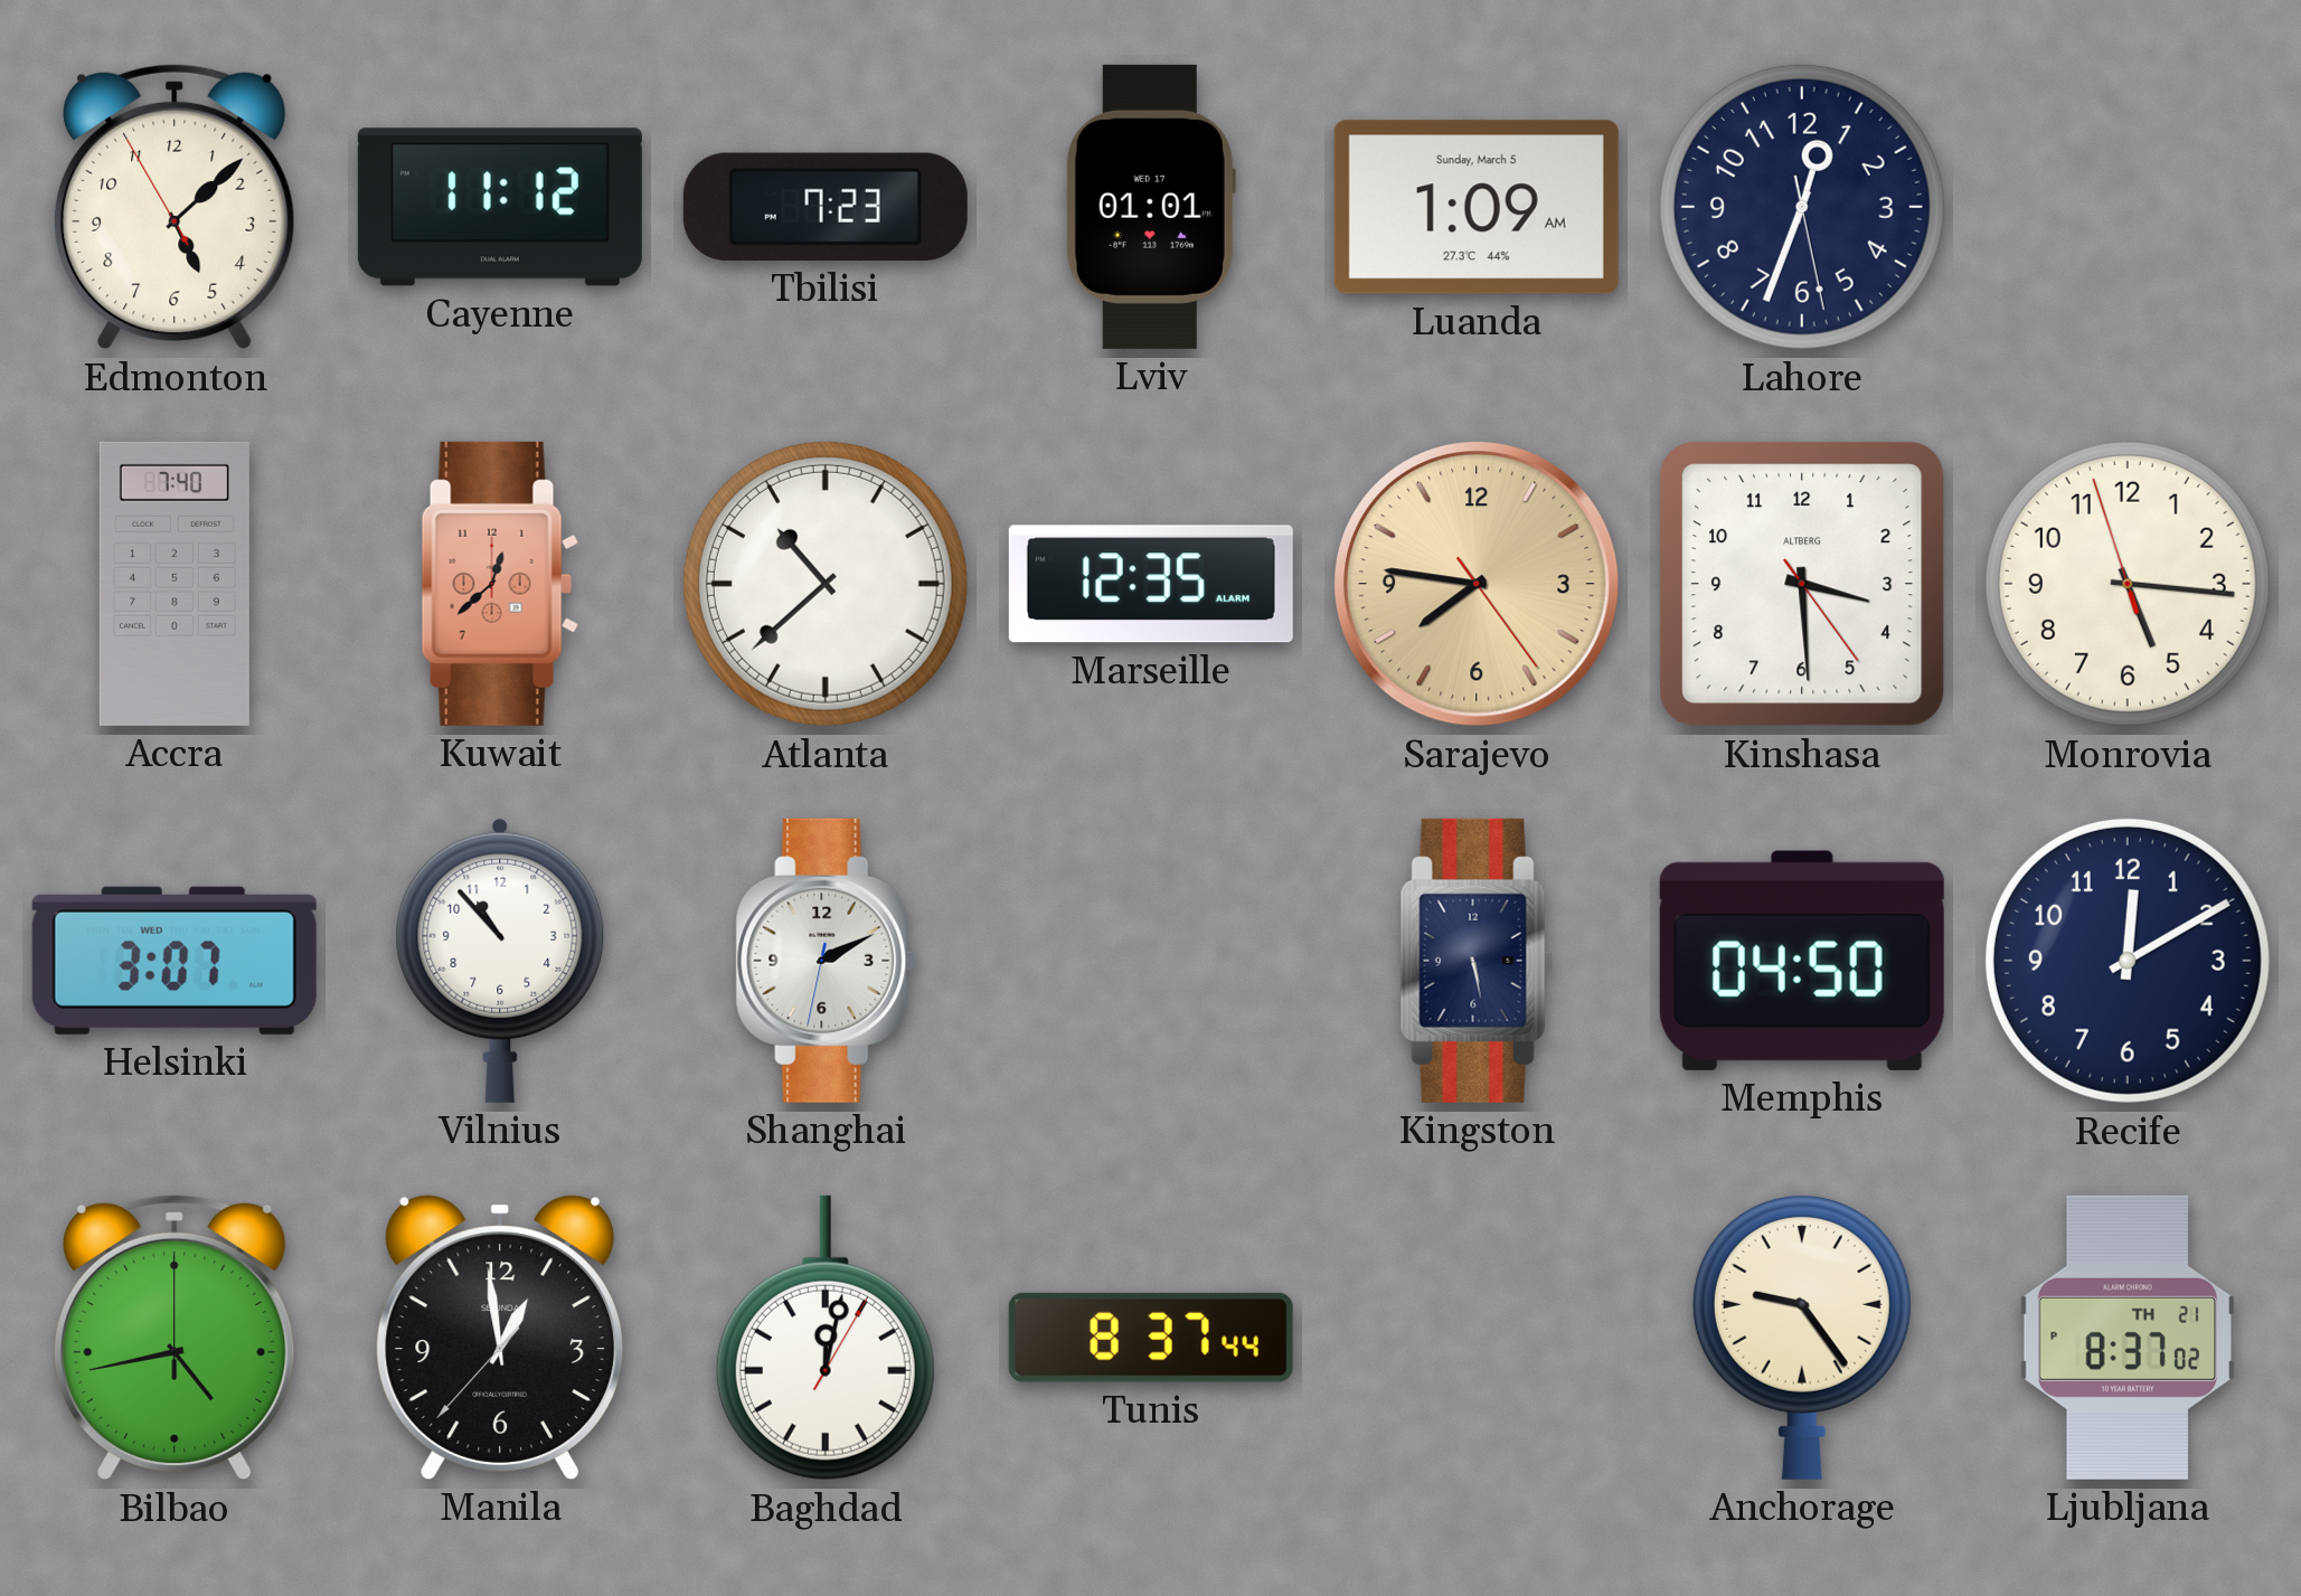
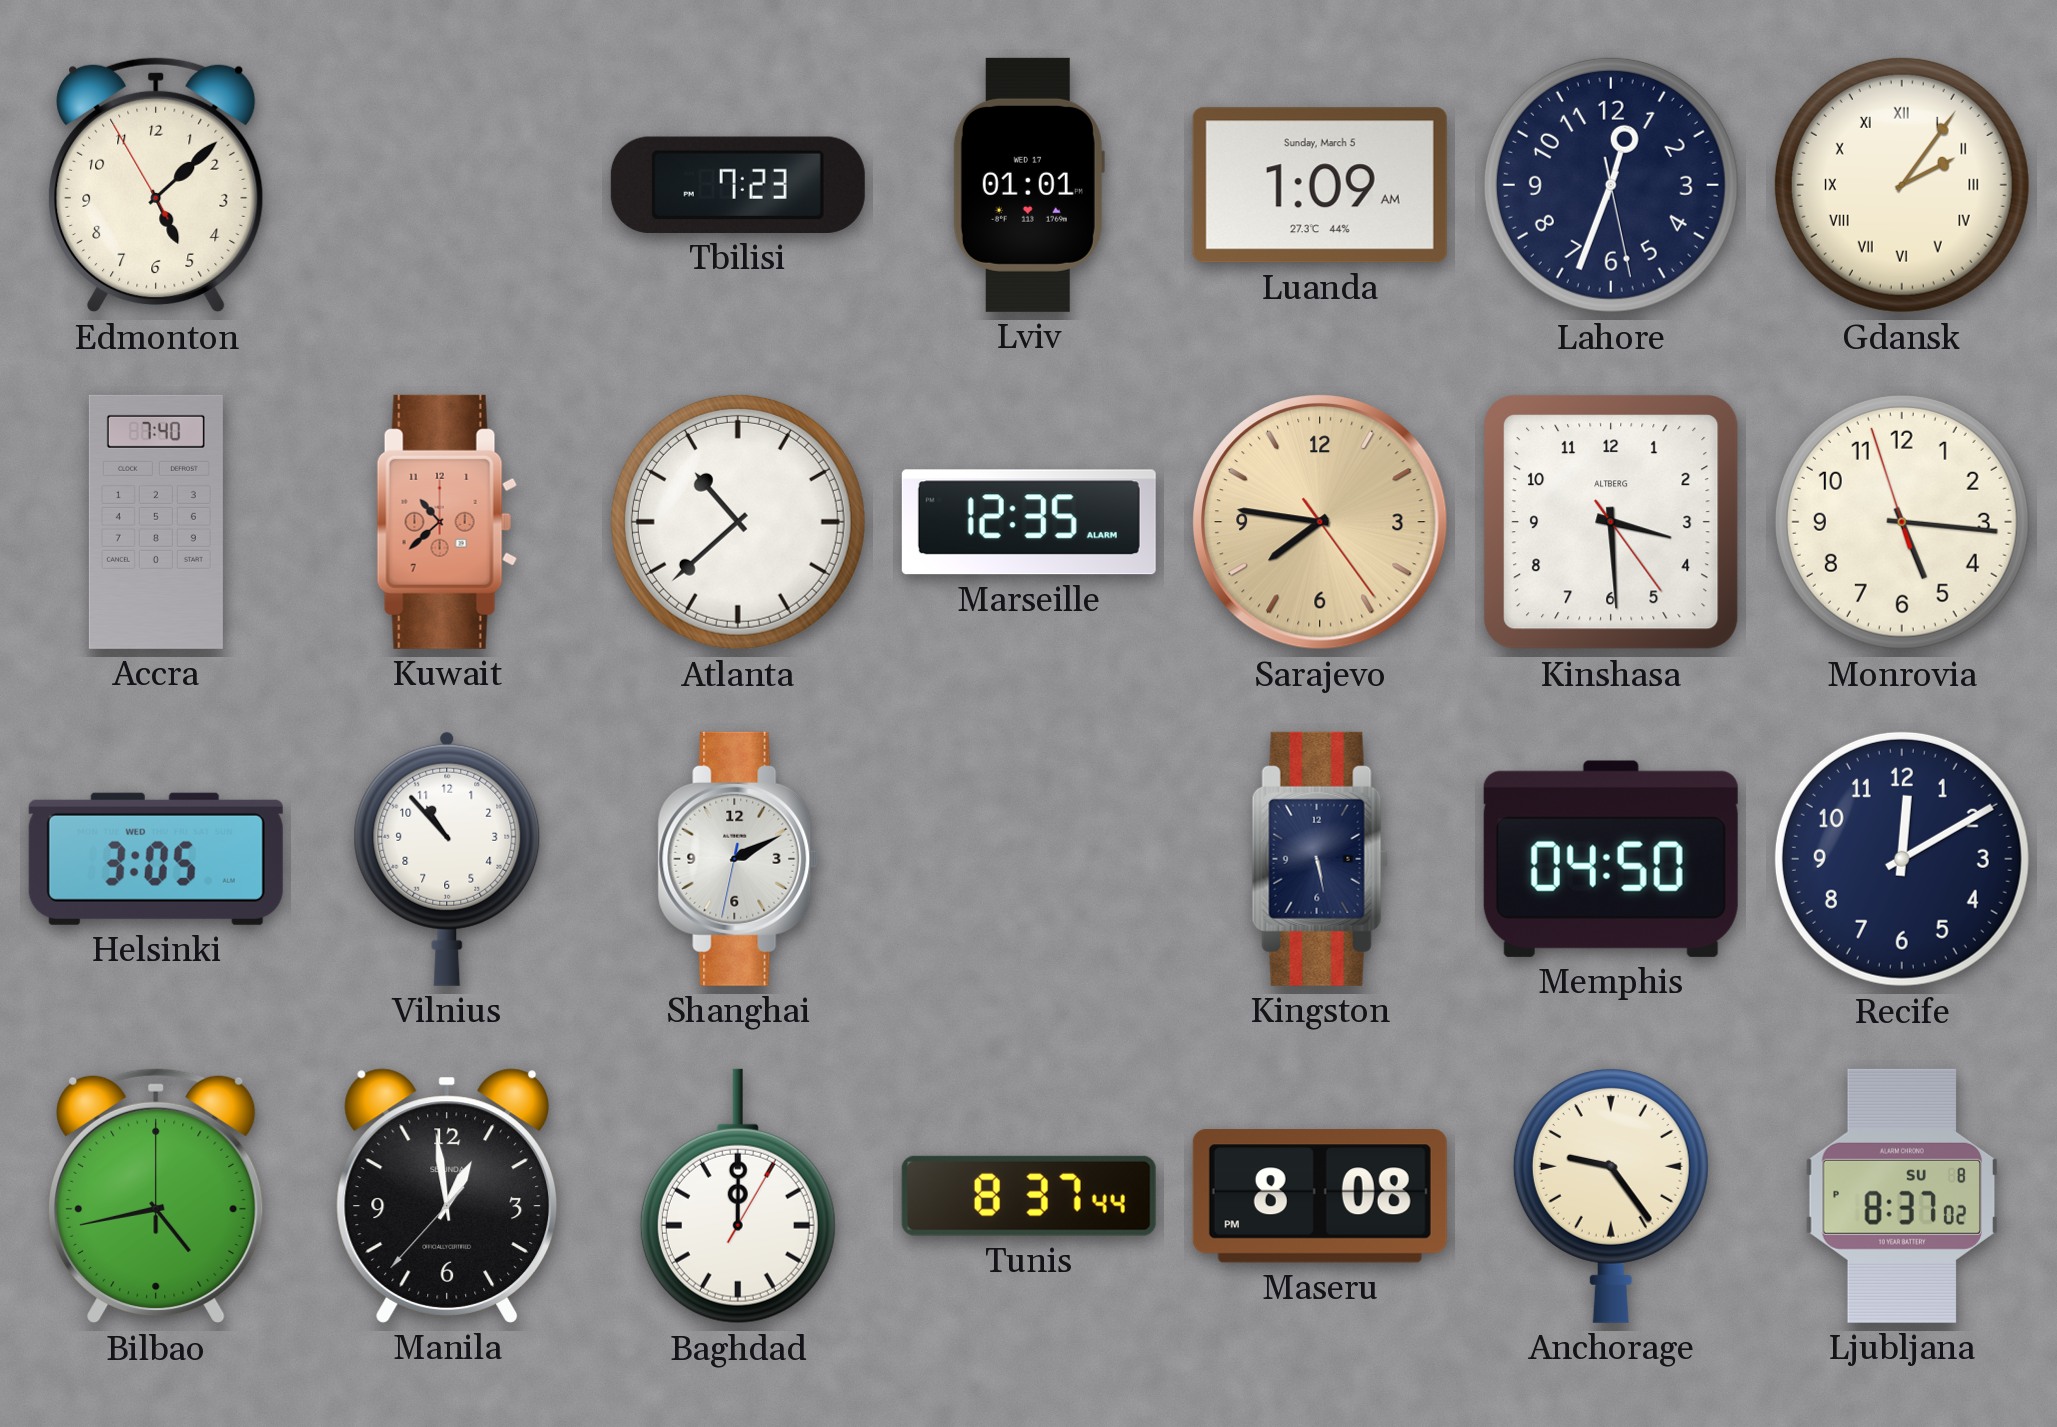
Cayenne: 11:12 -> none (500, 207)
Gdansk: none -> 2:06 (1902, 185)
Kuwait: 12:38 -> 10:38 (447, 522)
Helsinki: 3:07 -> 3:05 (156, 859)
Baghdad: 12:02 -> 12:00 (738, 1196)
Maseru: none -> 8:08 (1320, 1196)
Ljubljana date: TH 21 -> SU 8 (1901, 1196)
